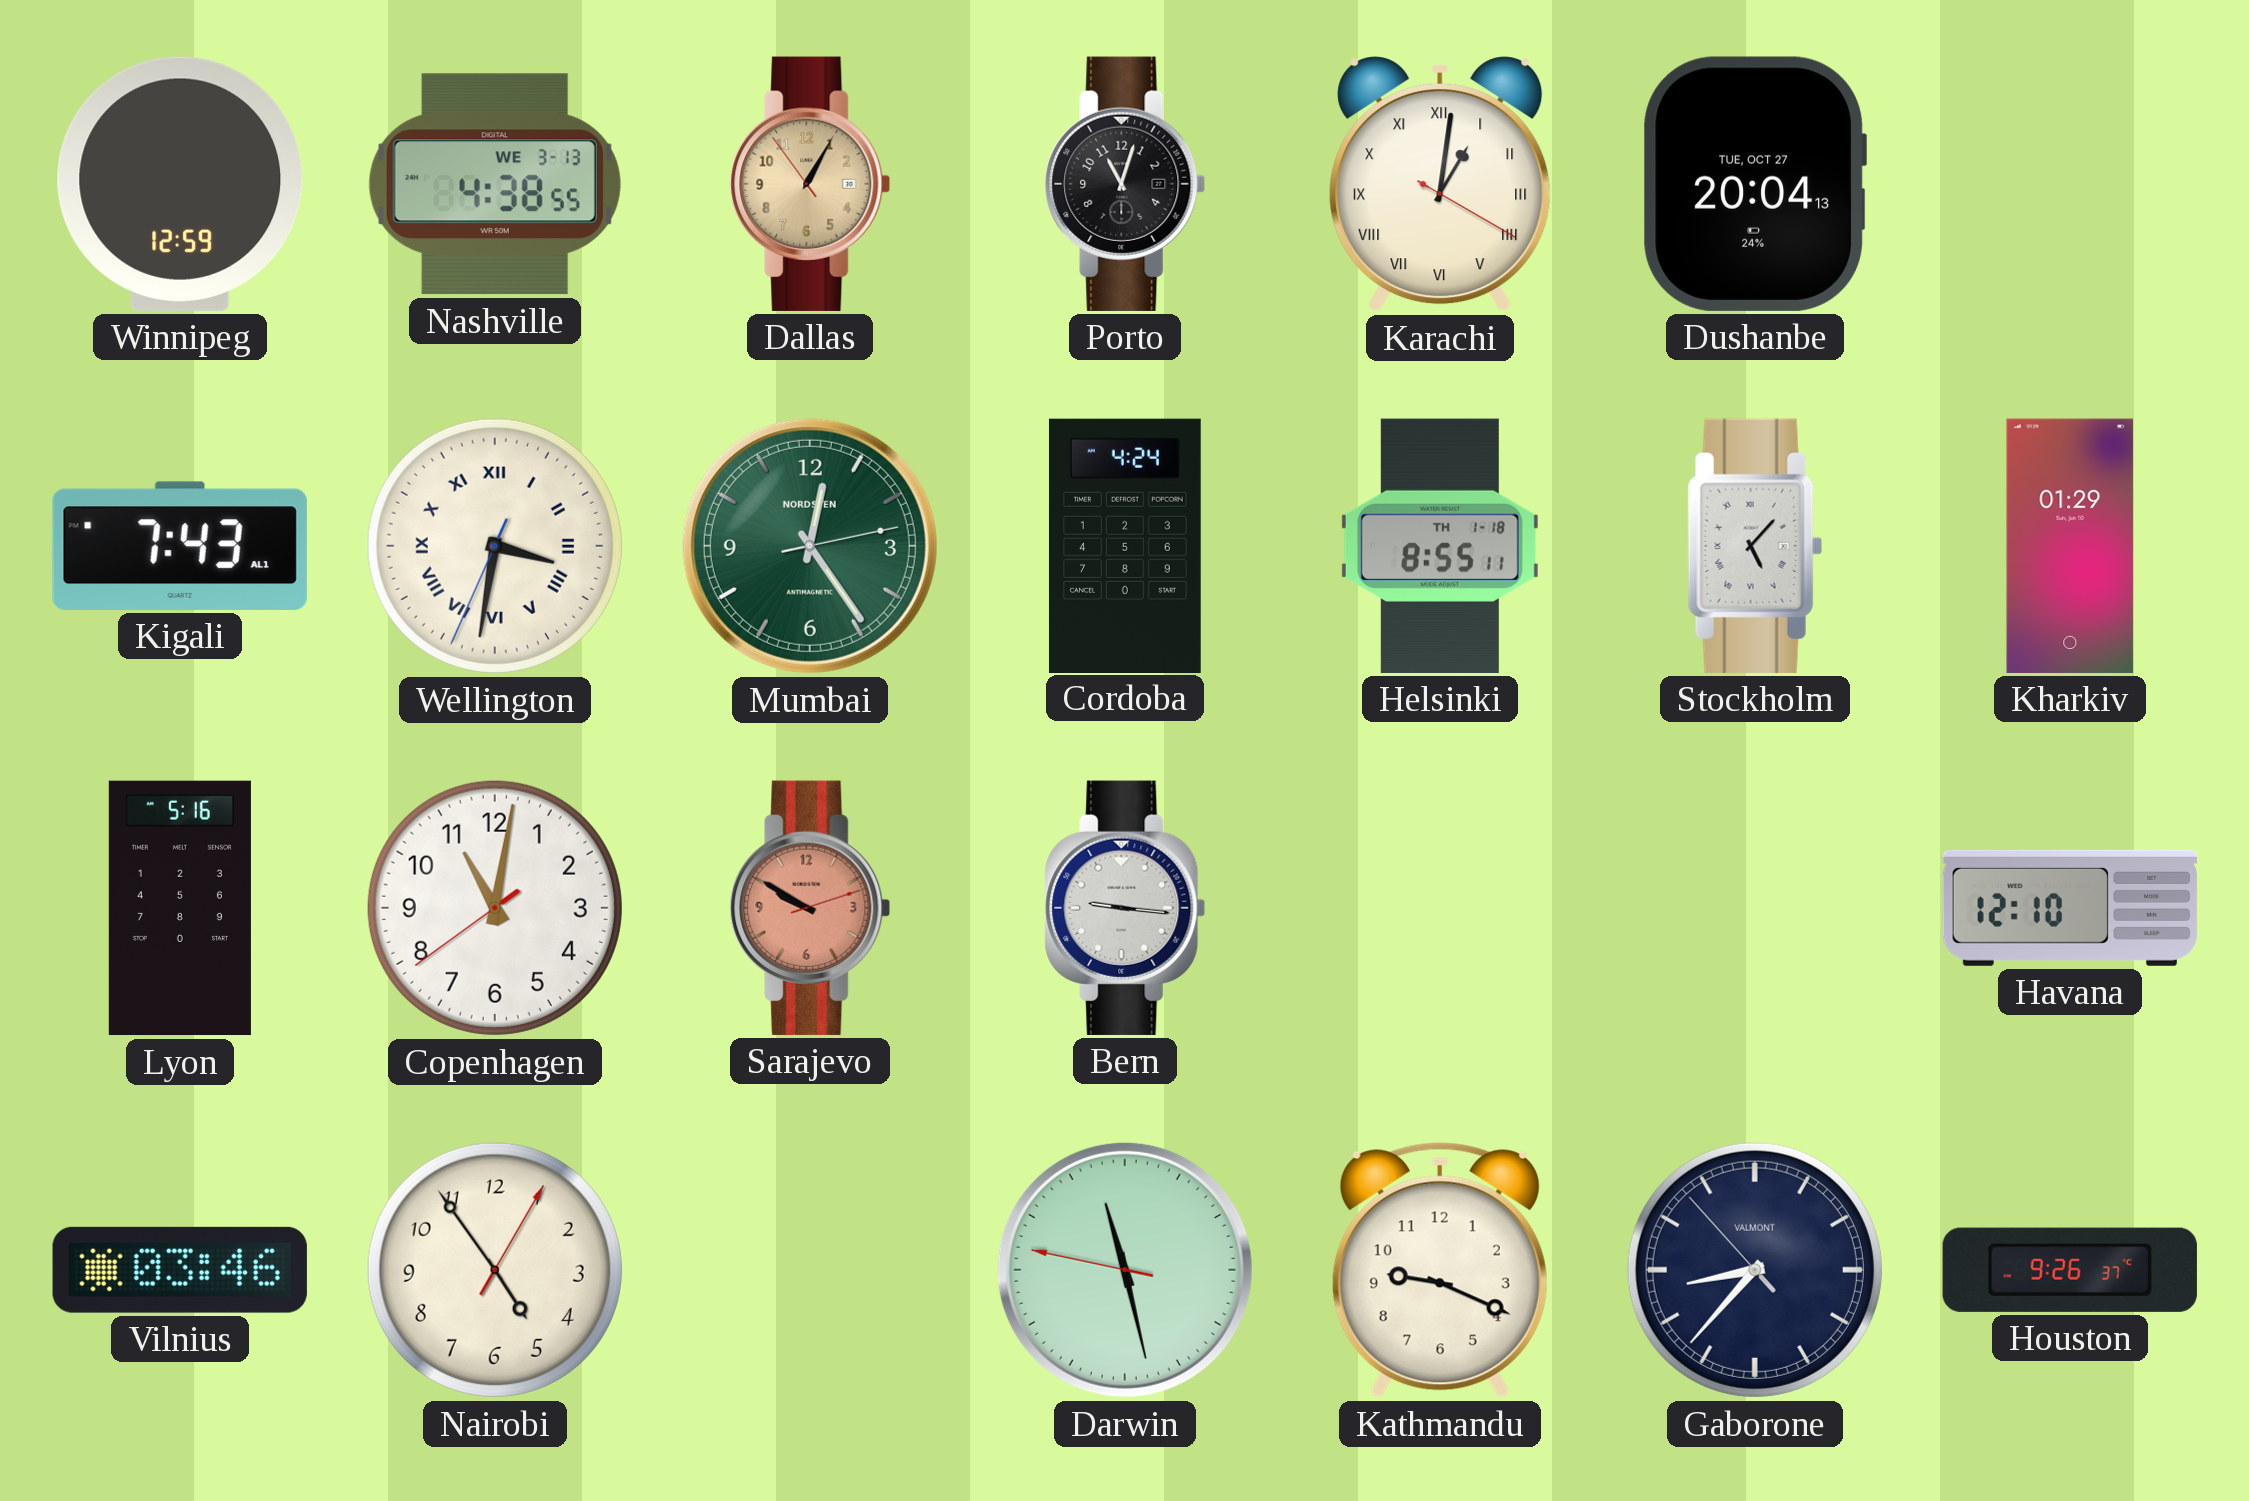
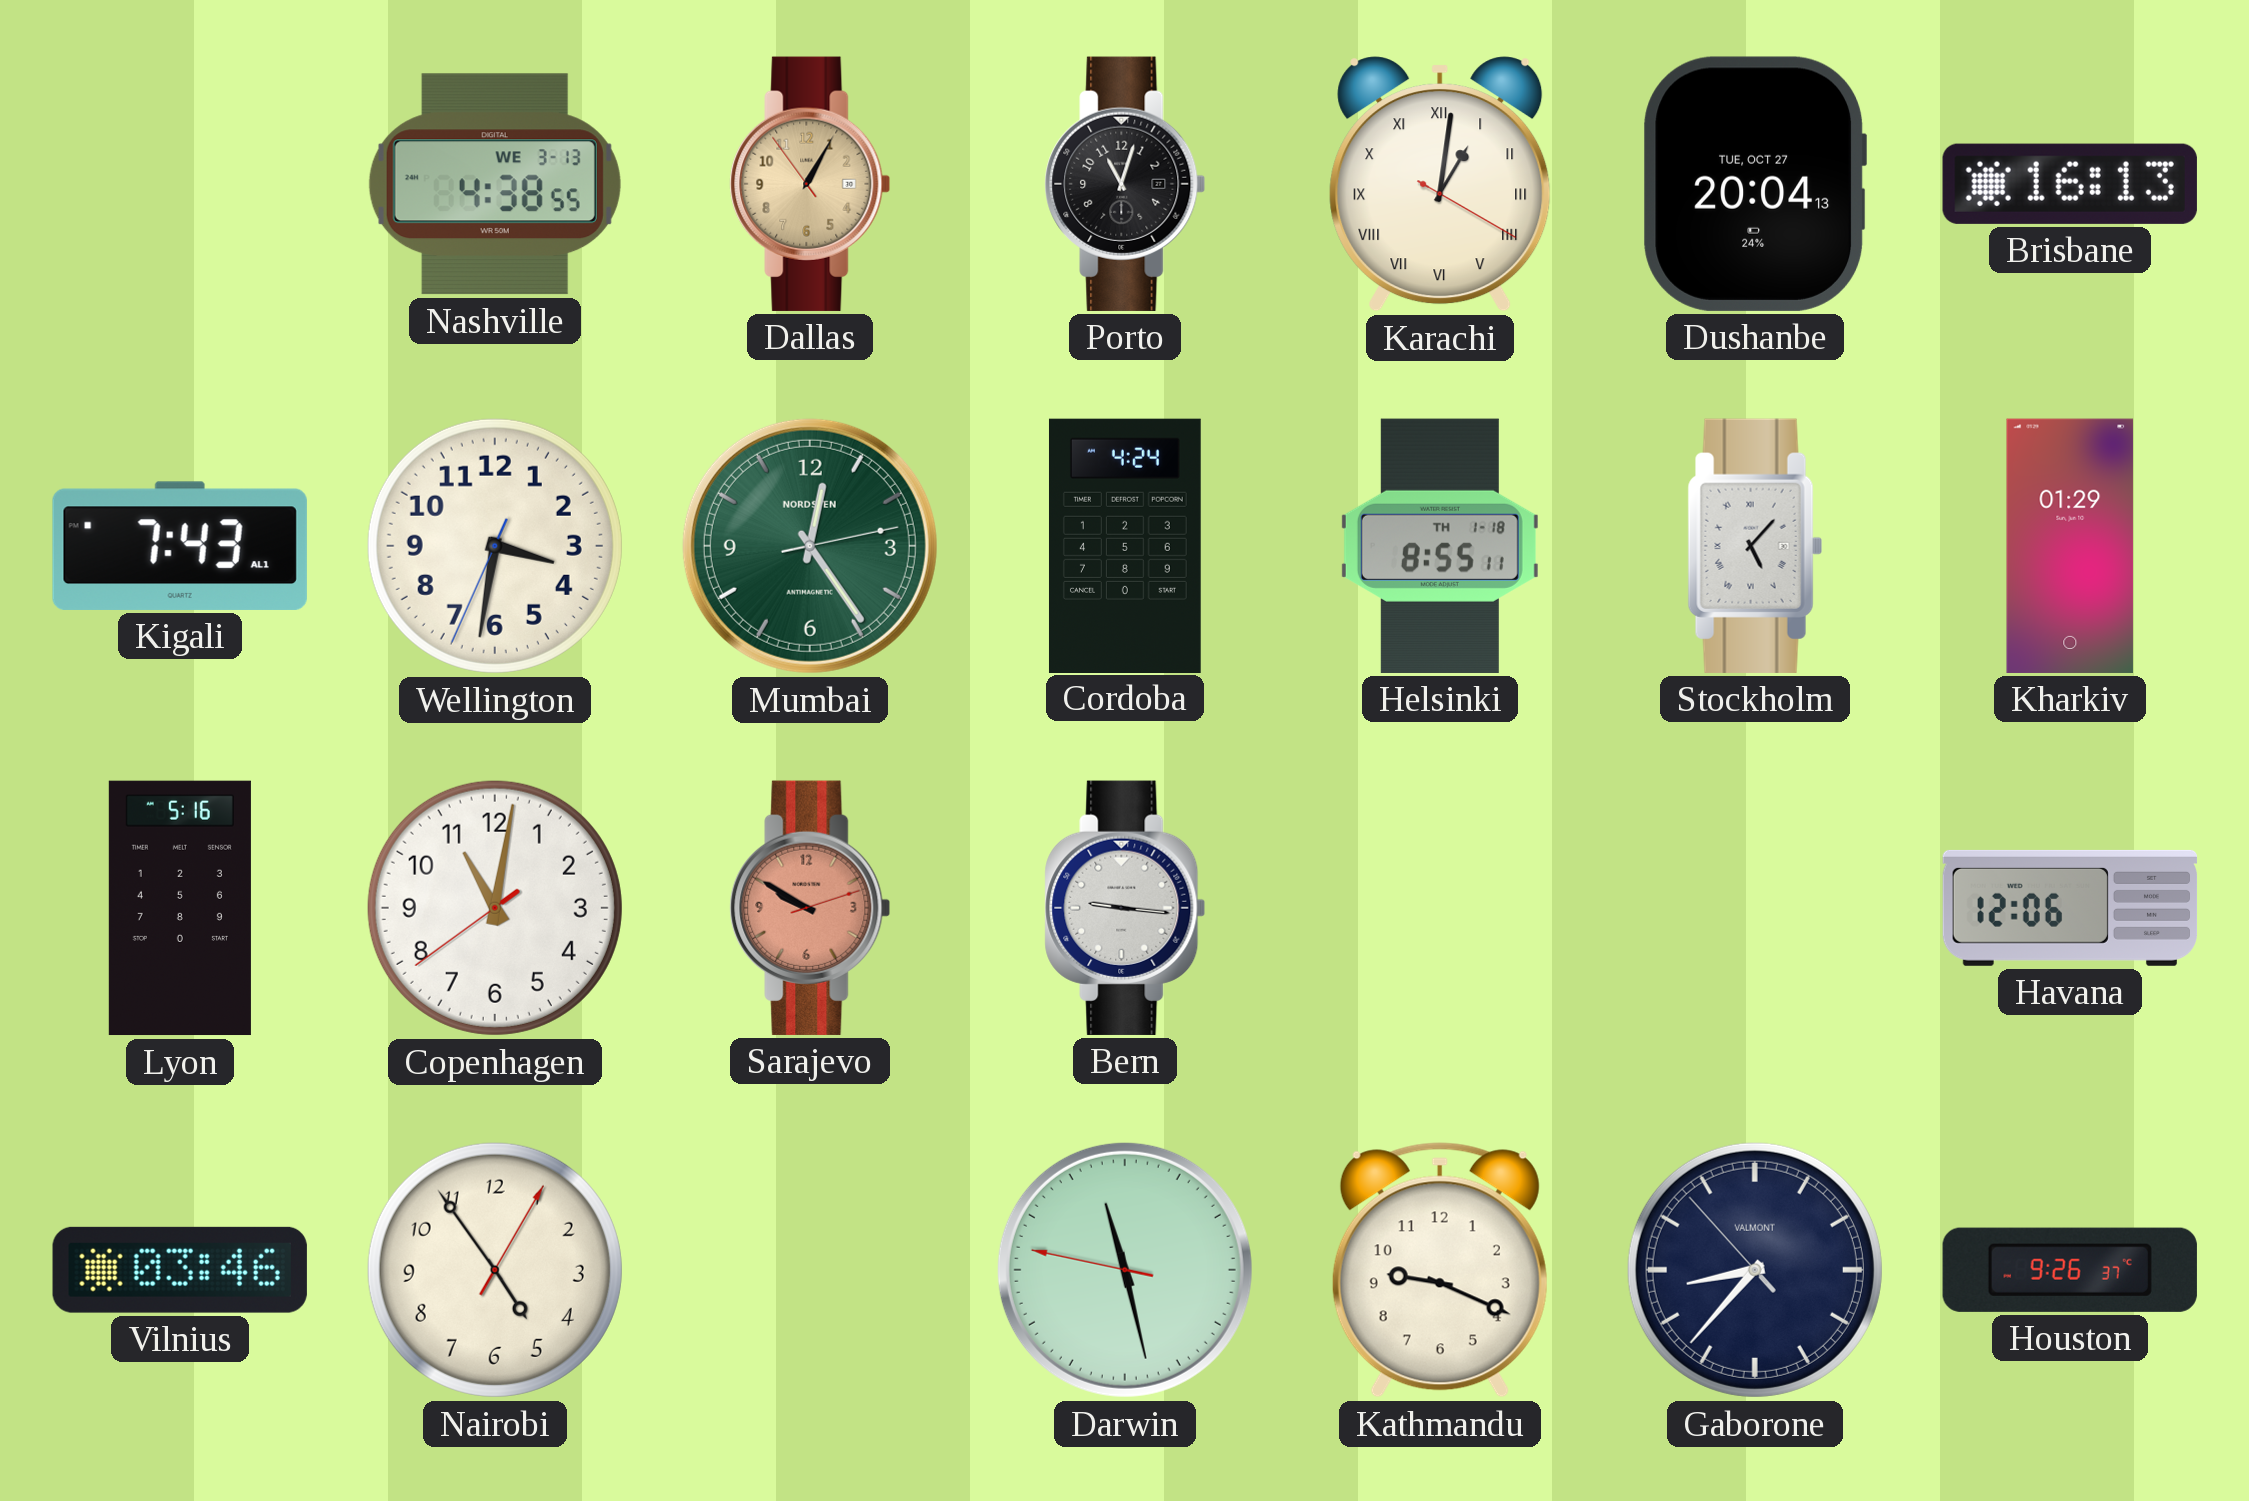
Winnipeg: 12:59 -> none (180, 184)
Brisbane: none -> 16:13 (2070, 184)
Wellington numerals: Roman -> Arabic (495, 546)
Havana: 12:10 -> 12:06 (2070, 908)
